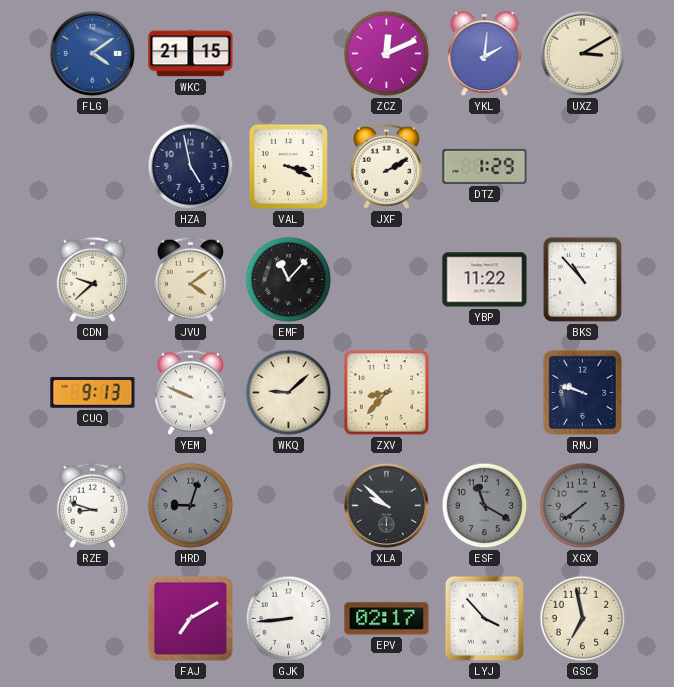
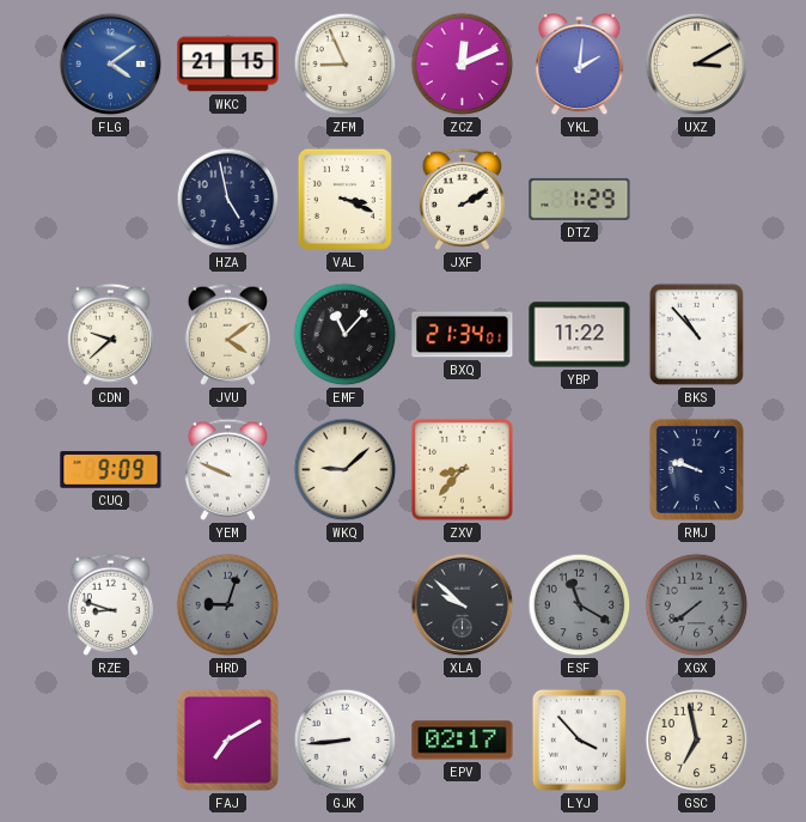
ZFM: none -> 8:56 (346, 65)
BXQ: none -> 21:34 (463, 335)
CUQ: 9:13 -> 9:09 (111, 470)
